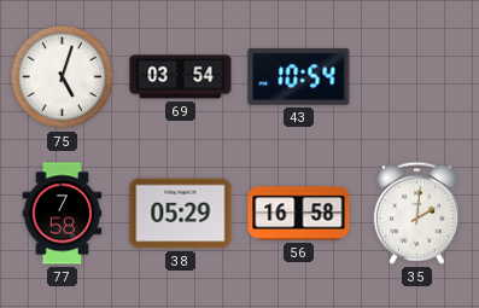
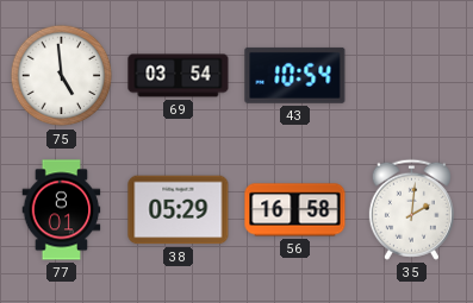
75: 5:03 -> 4:59 (62, 76)
77: 7:58 -> 8:01 (62, 210)
